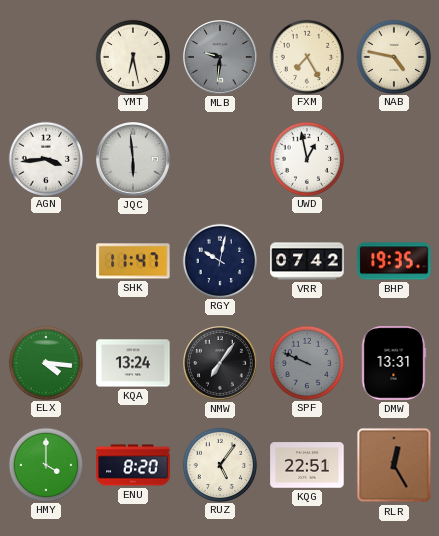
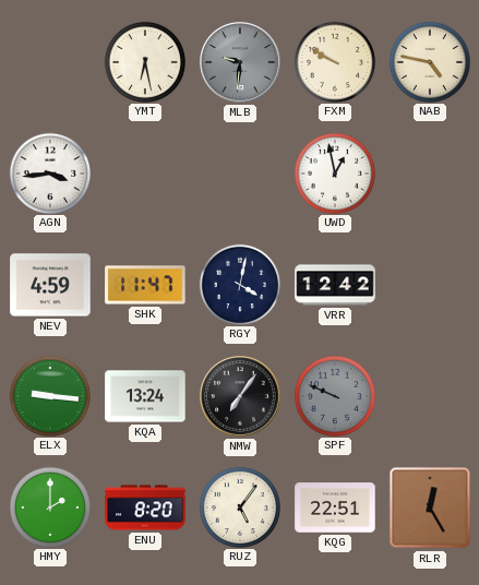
FXM: 7:25 -> 9:50 (334, 61)
JQC: 5:59 -> none (134, 160)
NEV: none -> 4:59 (50, 285)
RGY: 10:02 -> 4:02 (239, 284)
VRR: 07:42 -> 12:42 (335, 285)
BHP: 19:35 -> none (394, 261)
ELX: 4:16 -> 9:16 (49, 395)
DMW: 13:31 -> none (394, 363)
HMY: 4:00 -> 2:00 (49, 506)
